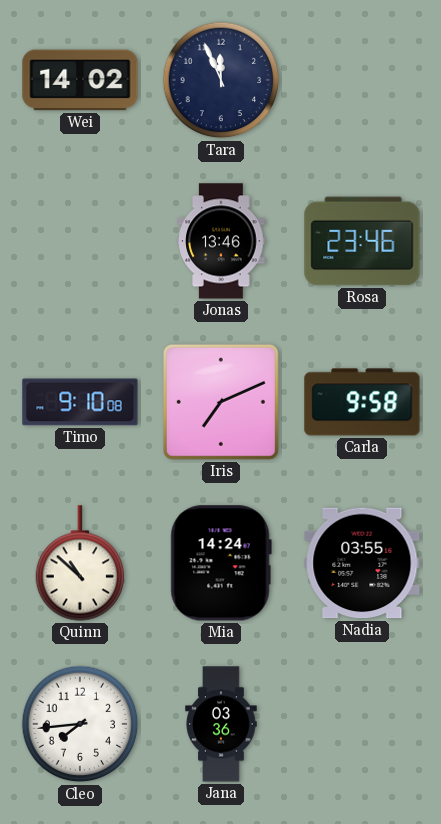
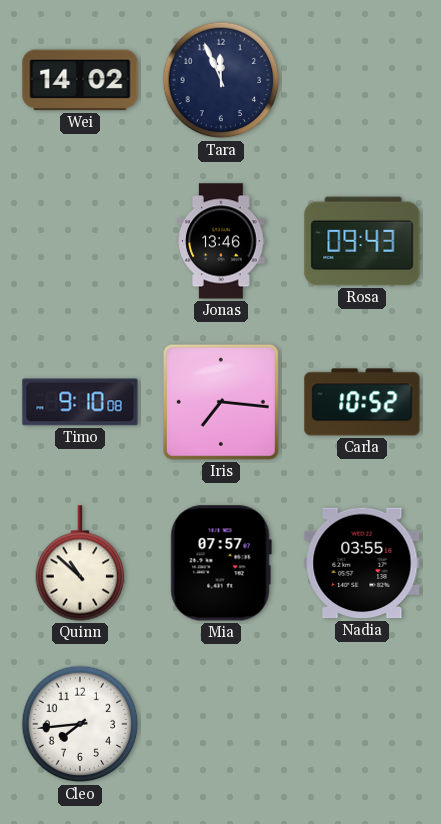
Rosa: 23:46 -> 09:43 (362, 241)
Iris: 7:11 -> 7:16 (221, 402)
Carla: 9:58 -> 10:52 (362, 402)
Mia: 14:24 -> 07:57 (221, 563)
Jana: 03:36 -> none (221, 724)
